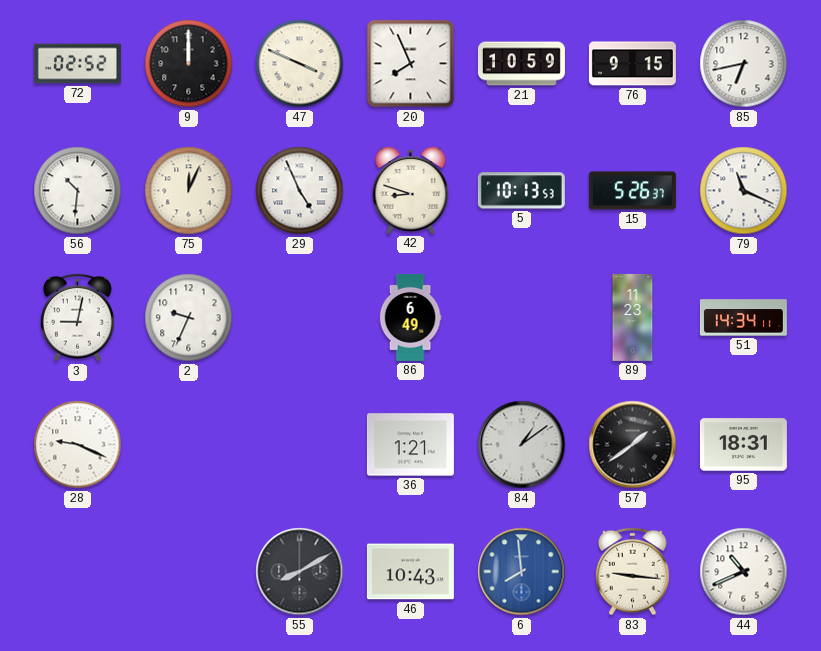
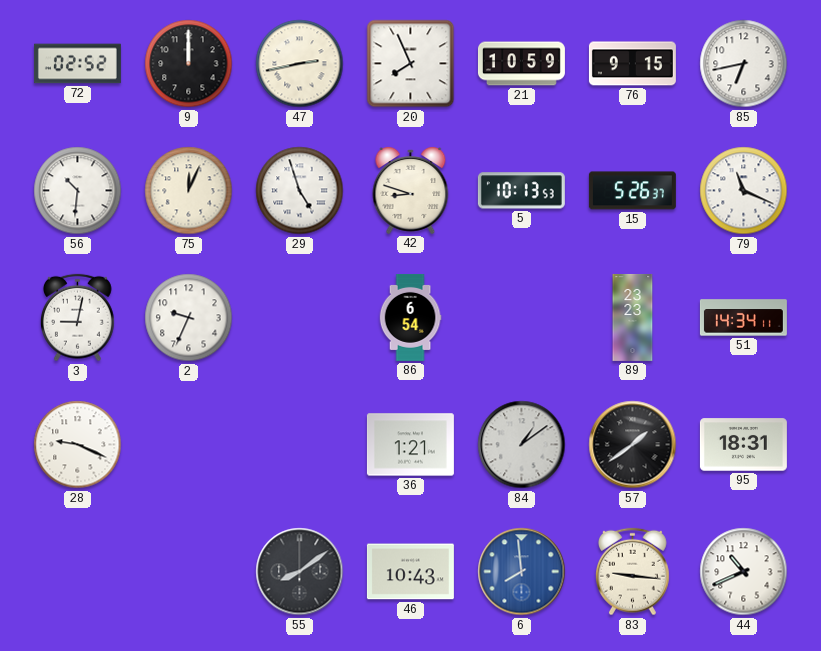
47: 3:49 -> 2:43 (300, 64)
29: 4:56 -> 4:57 (300, 191)
86: 6:49 -> 6:54 (410, 317)
89: 11:23 -> 23:23 (633, 317)
55: 8:10 -> 8:09 (300, 572)
